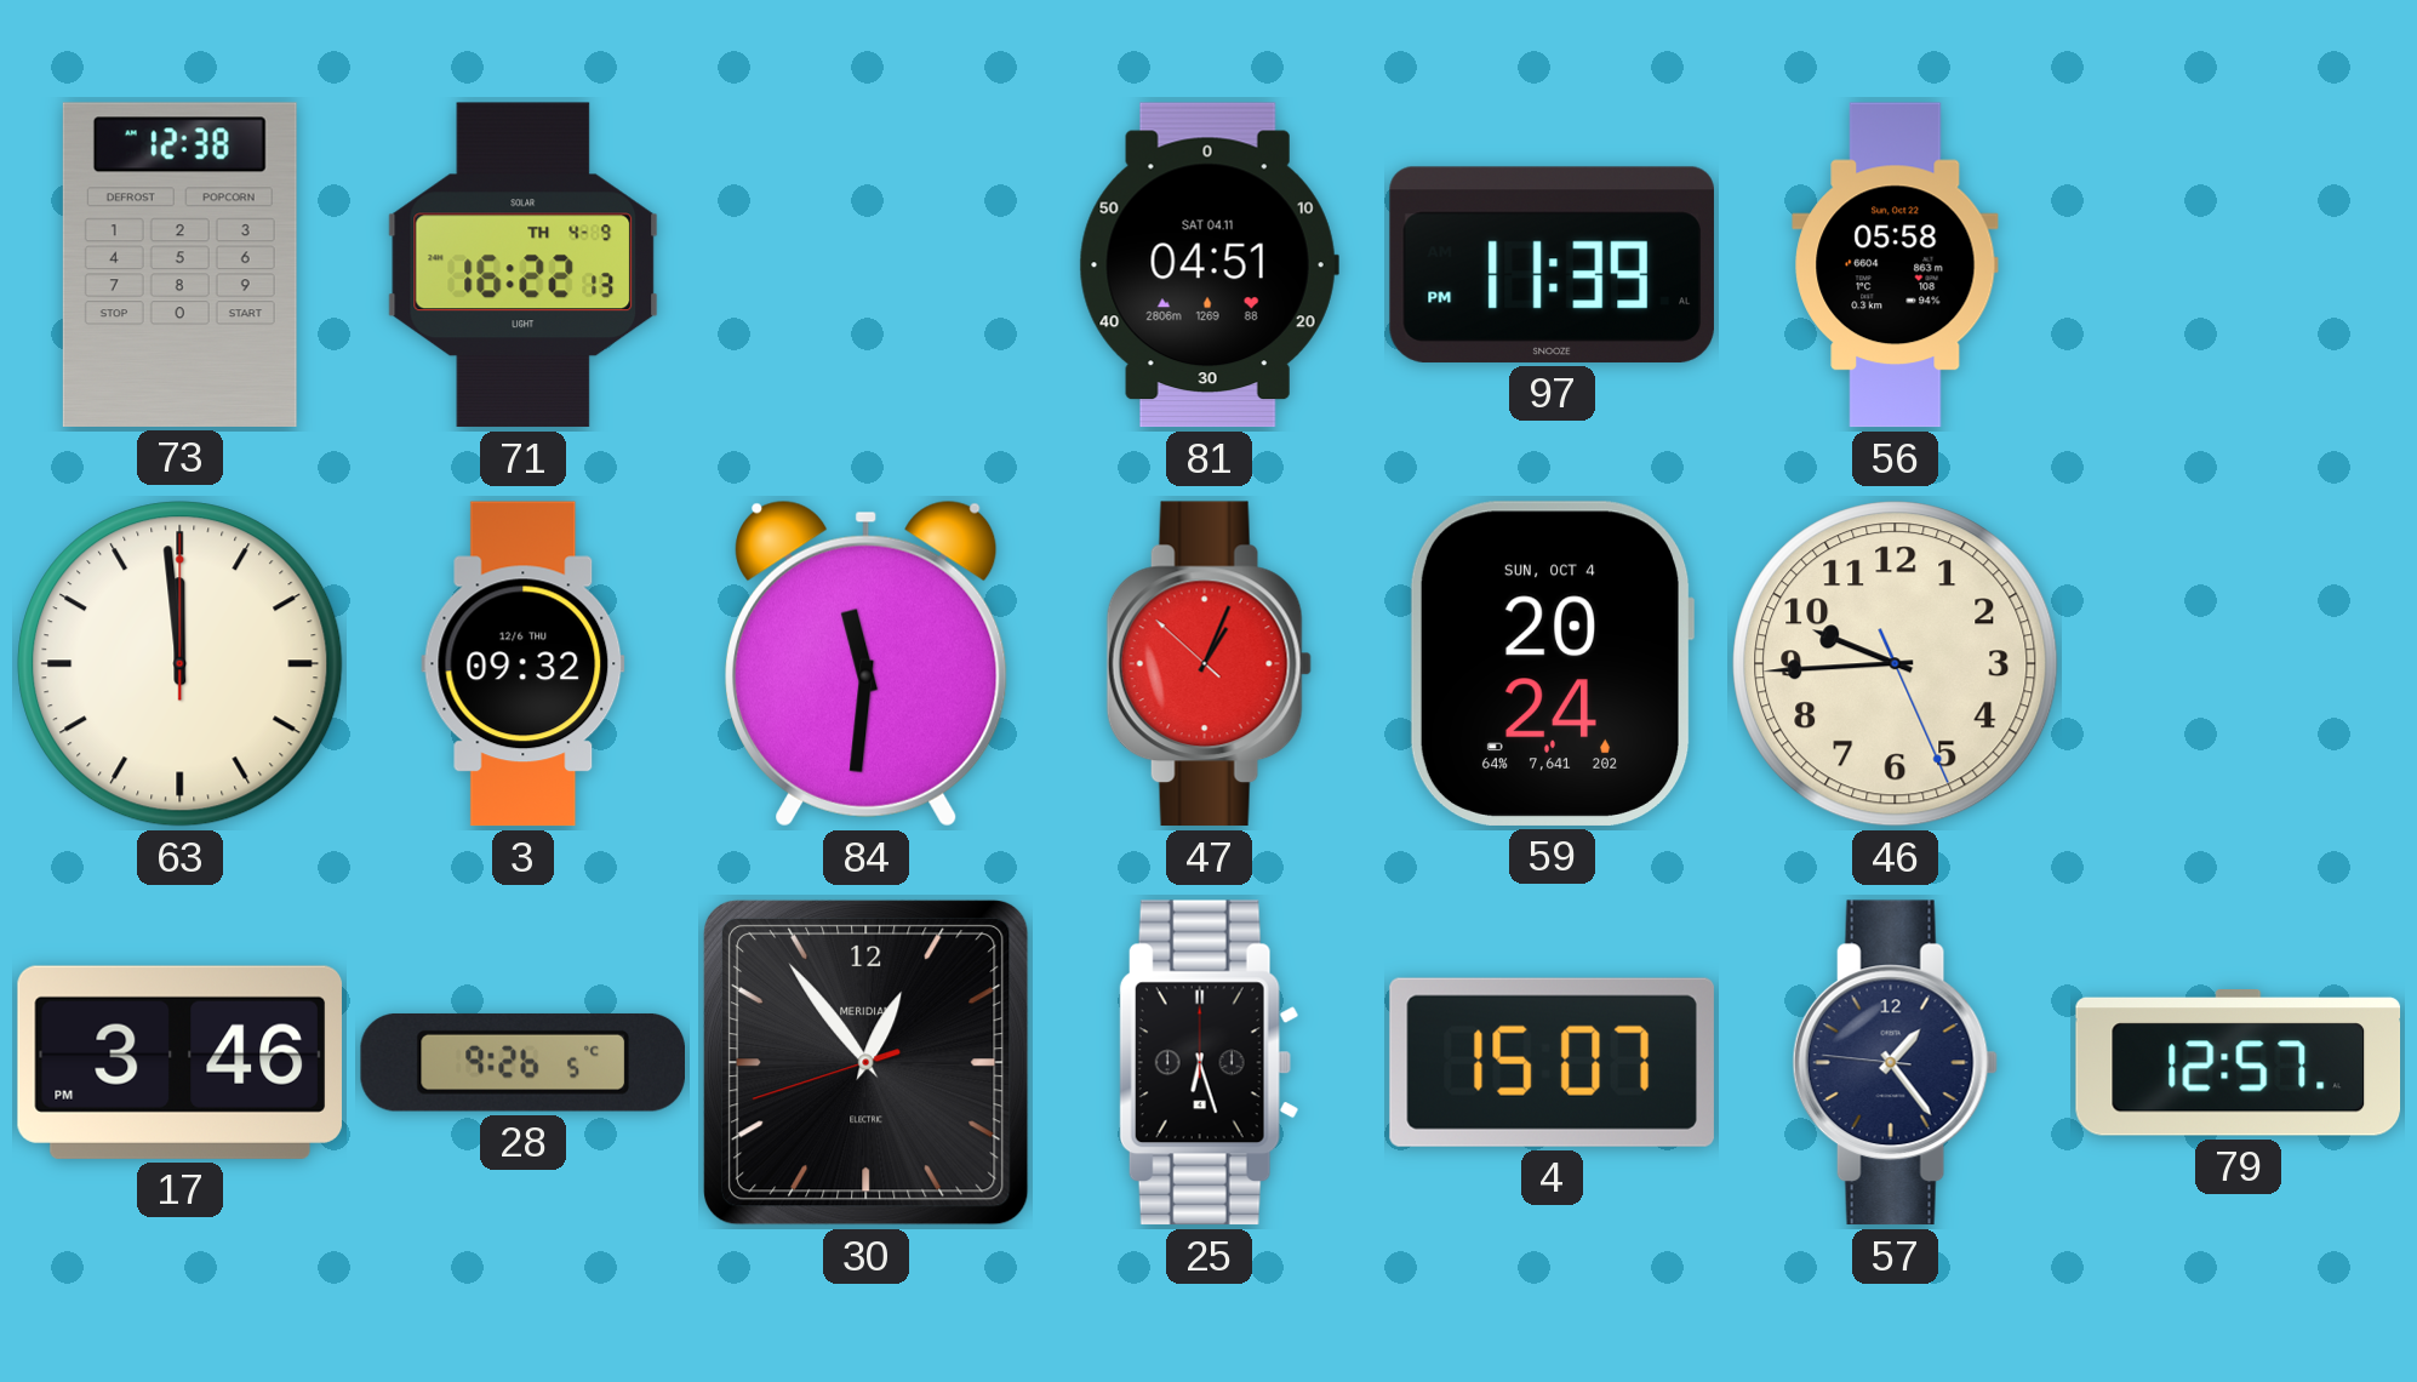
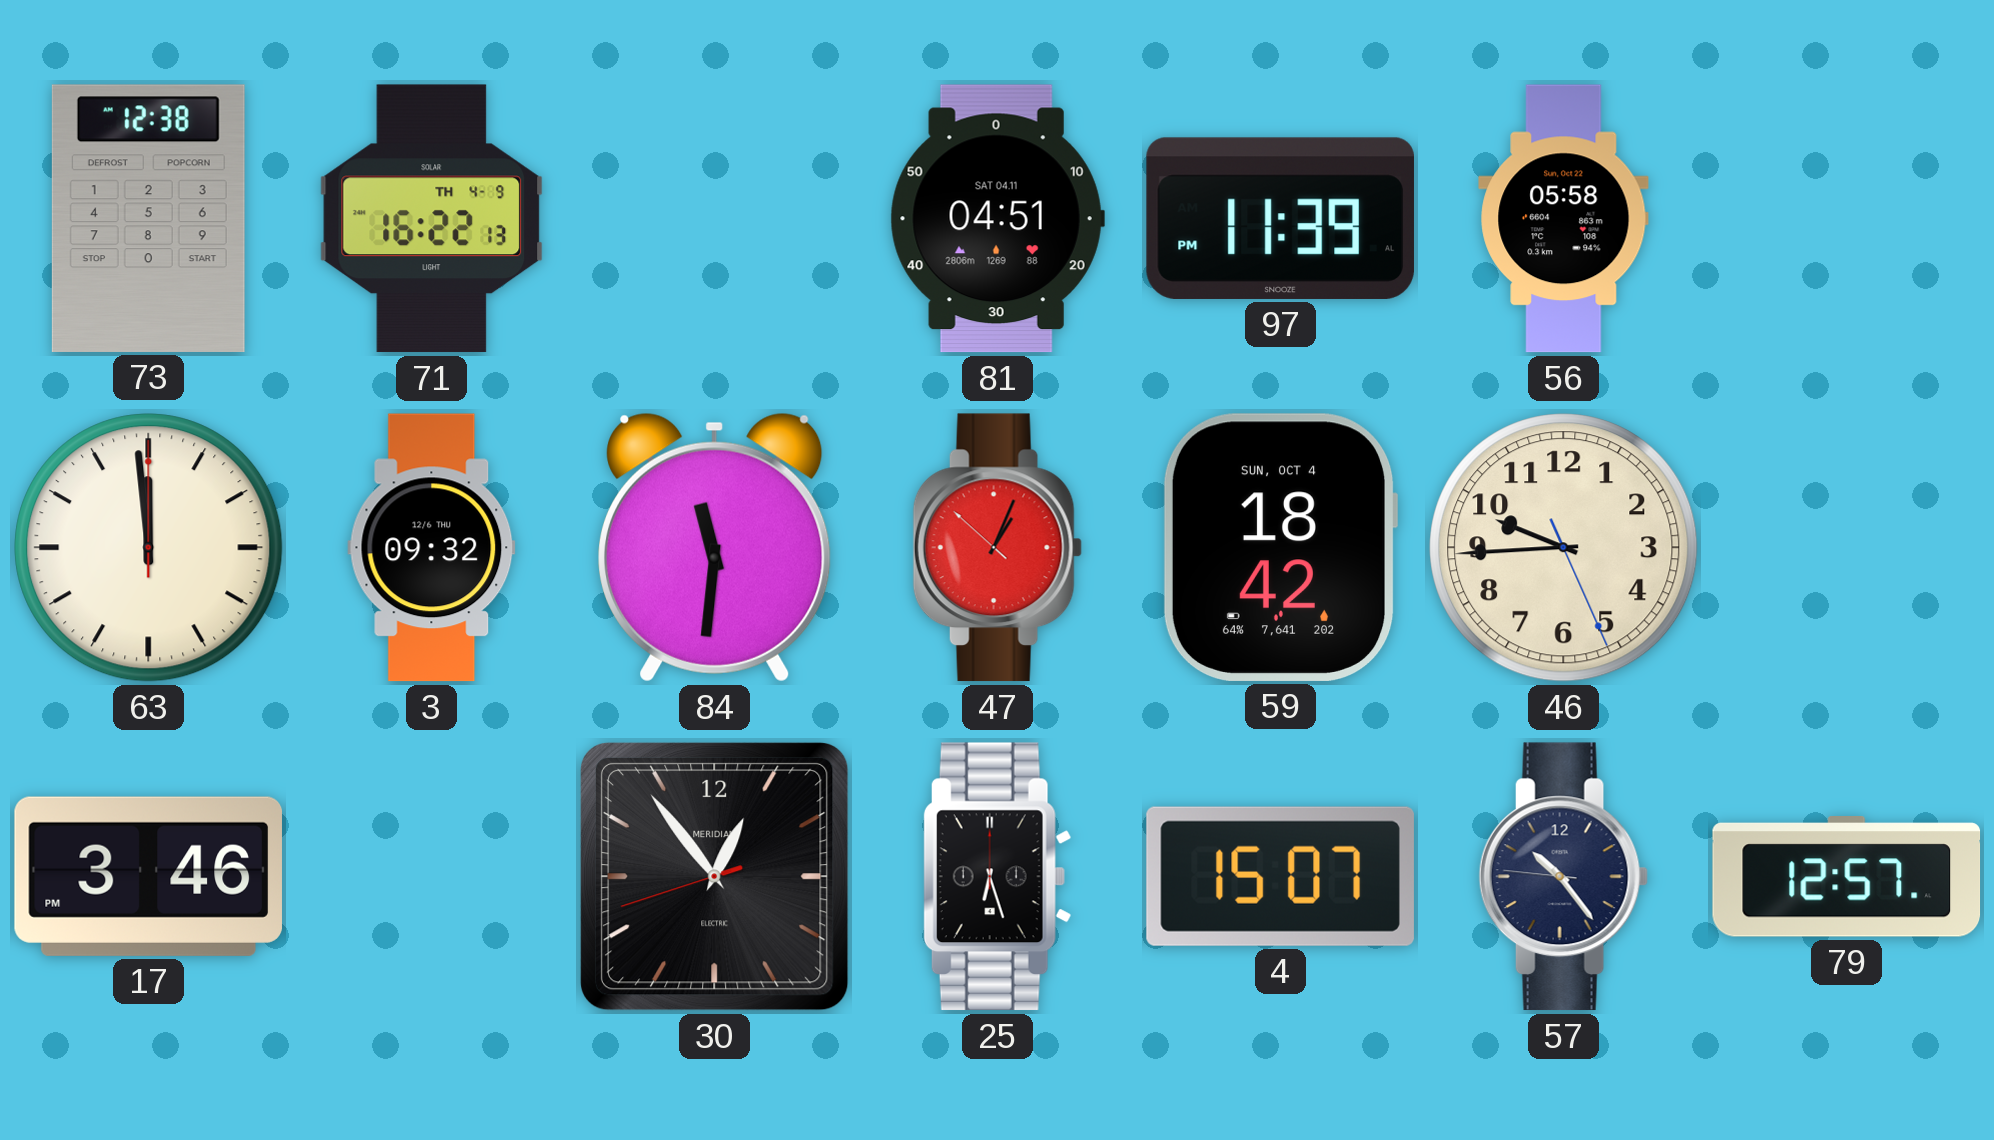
59: 20:24 -> 18:42 (1280, 547)
28: 9:26 -> none (522, 1062)
57: 1:23 -> 10:23 (1563, 877)
